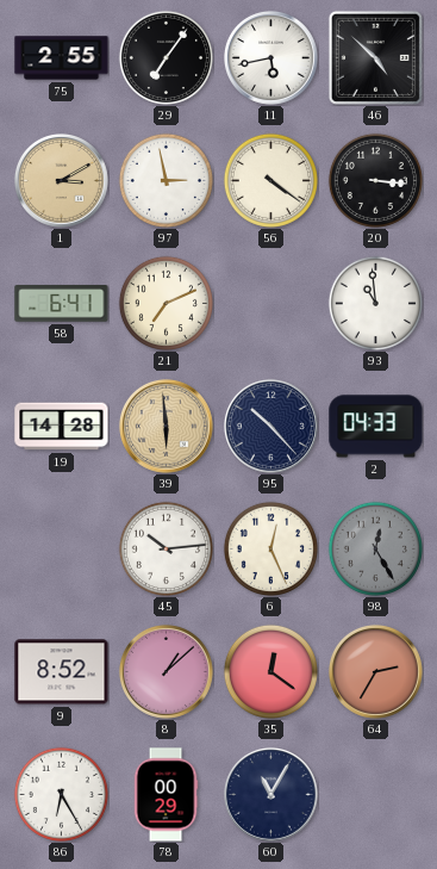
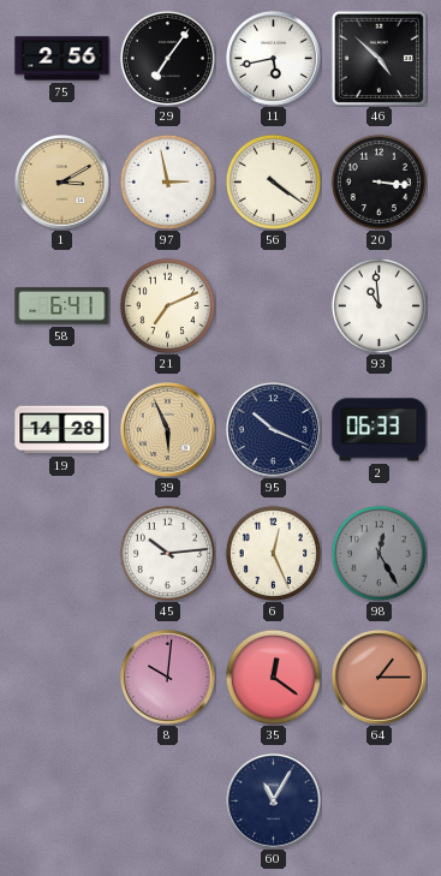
75: 2:55 -> 2:56 (62, 59)
39: 5:59 -> 5:56 (167, 429)
95: 10:23 -> 10:19 (273, 429)
2: 04:33 -> 06:33 (380, 430)
9: 8:52 -> none (62, 672)
8: 1:08 -> 10:01 (167, 677)
64: 2:35 -> 1:15 (379, 677)
86: 6:25 -> none (61, 794)
78: 00:29 -> none (166, 795)
